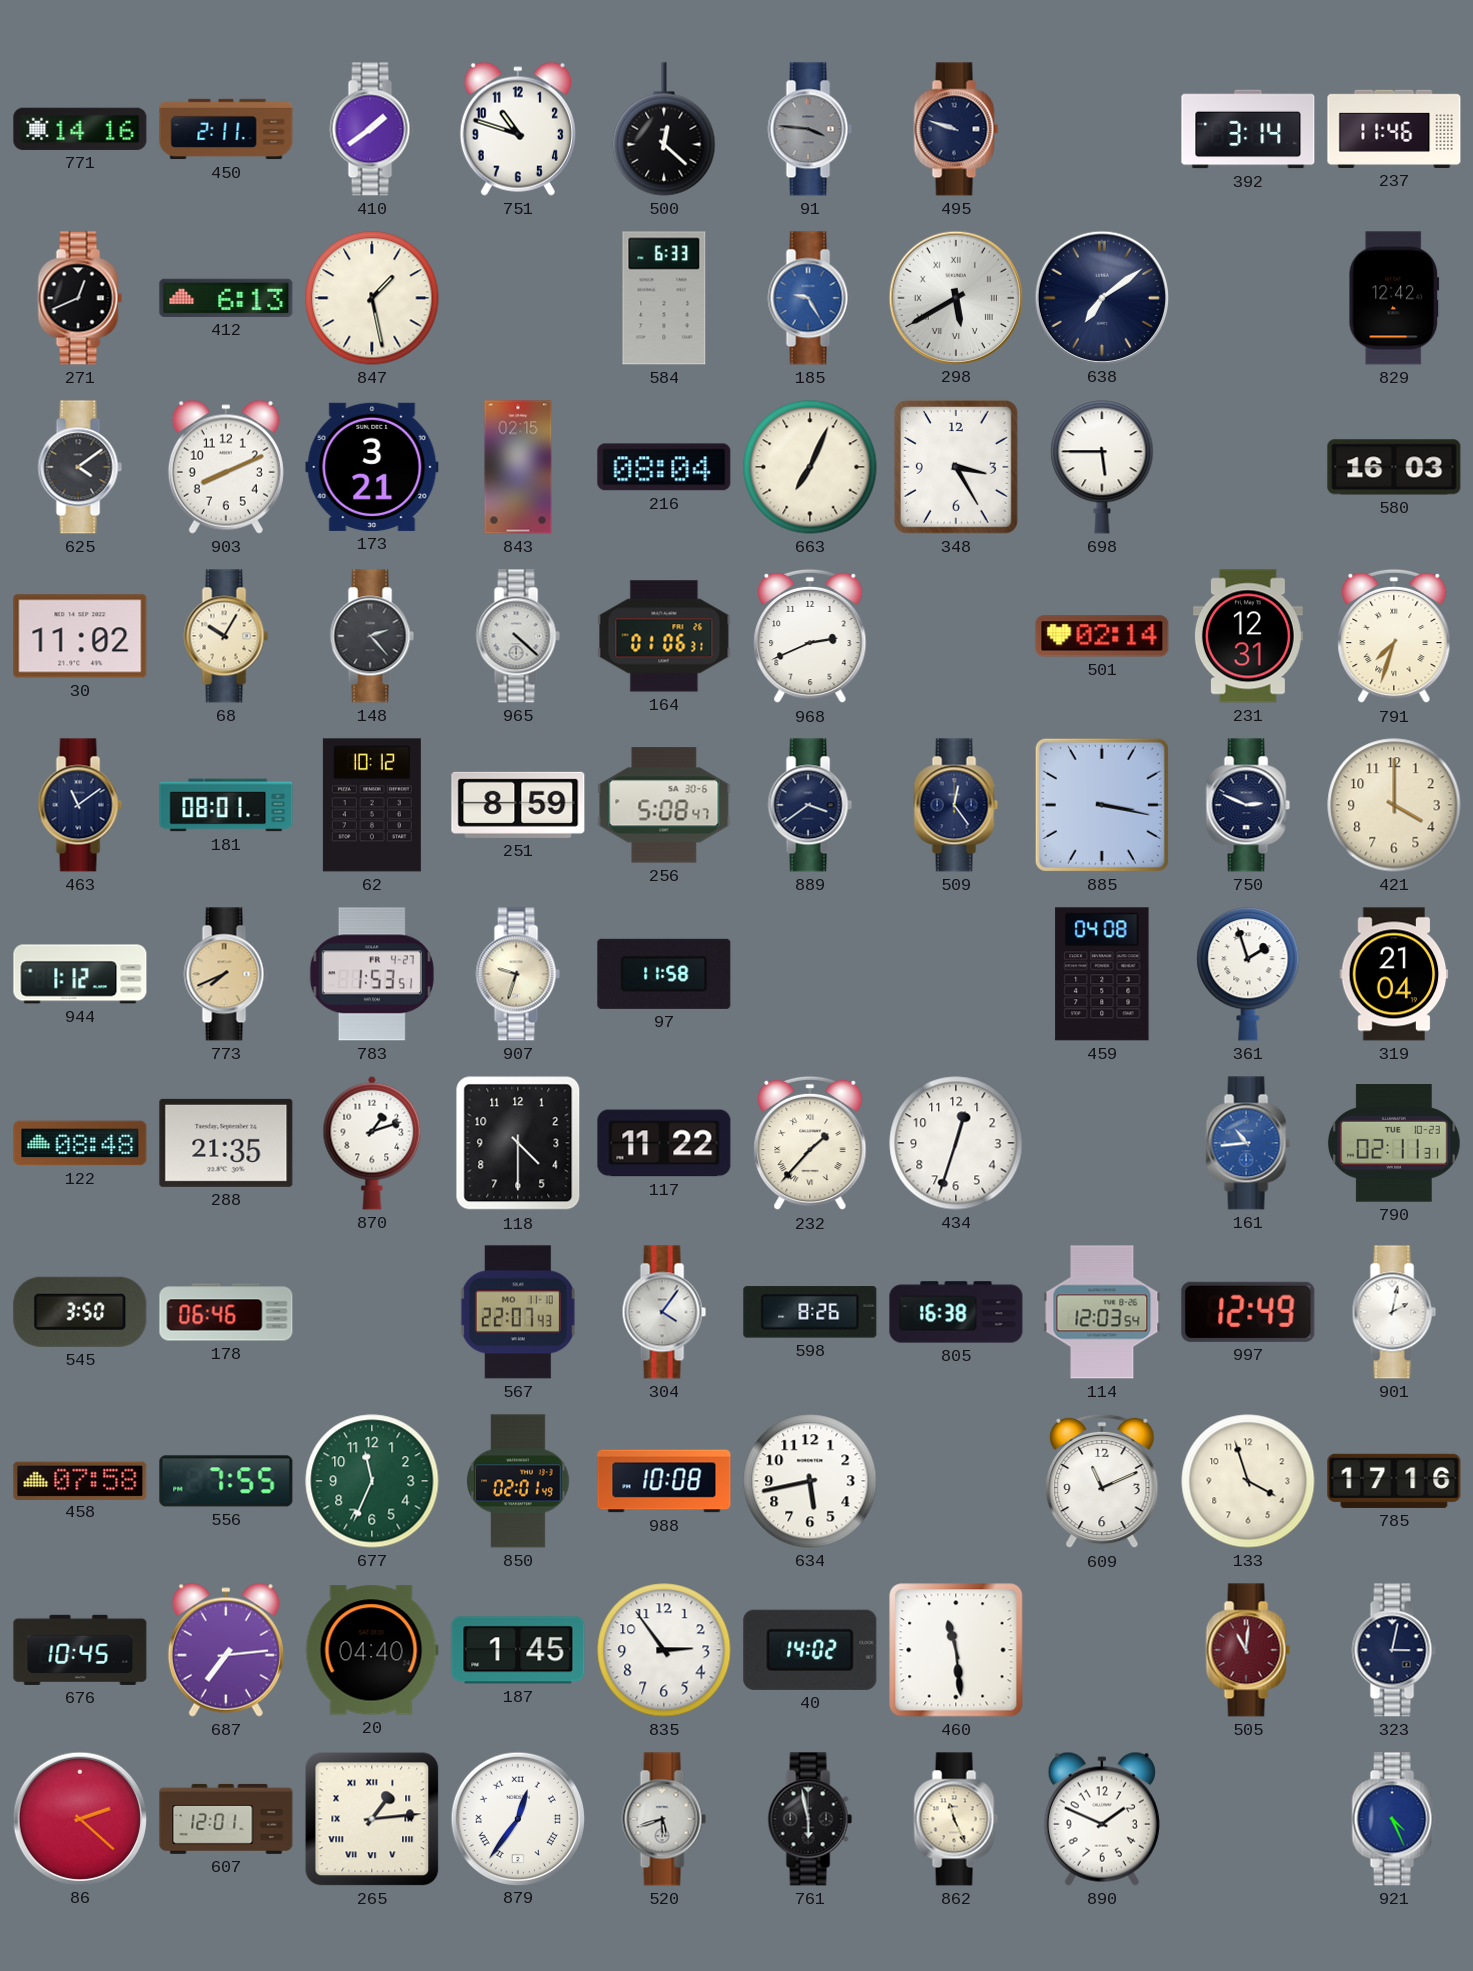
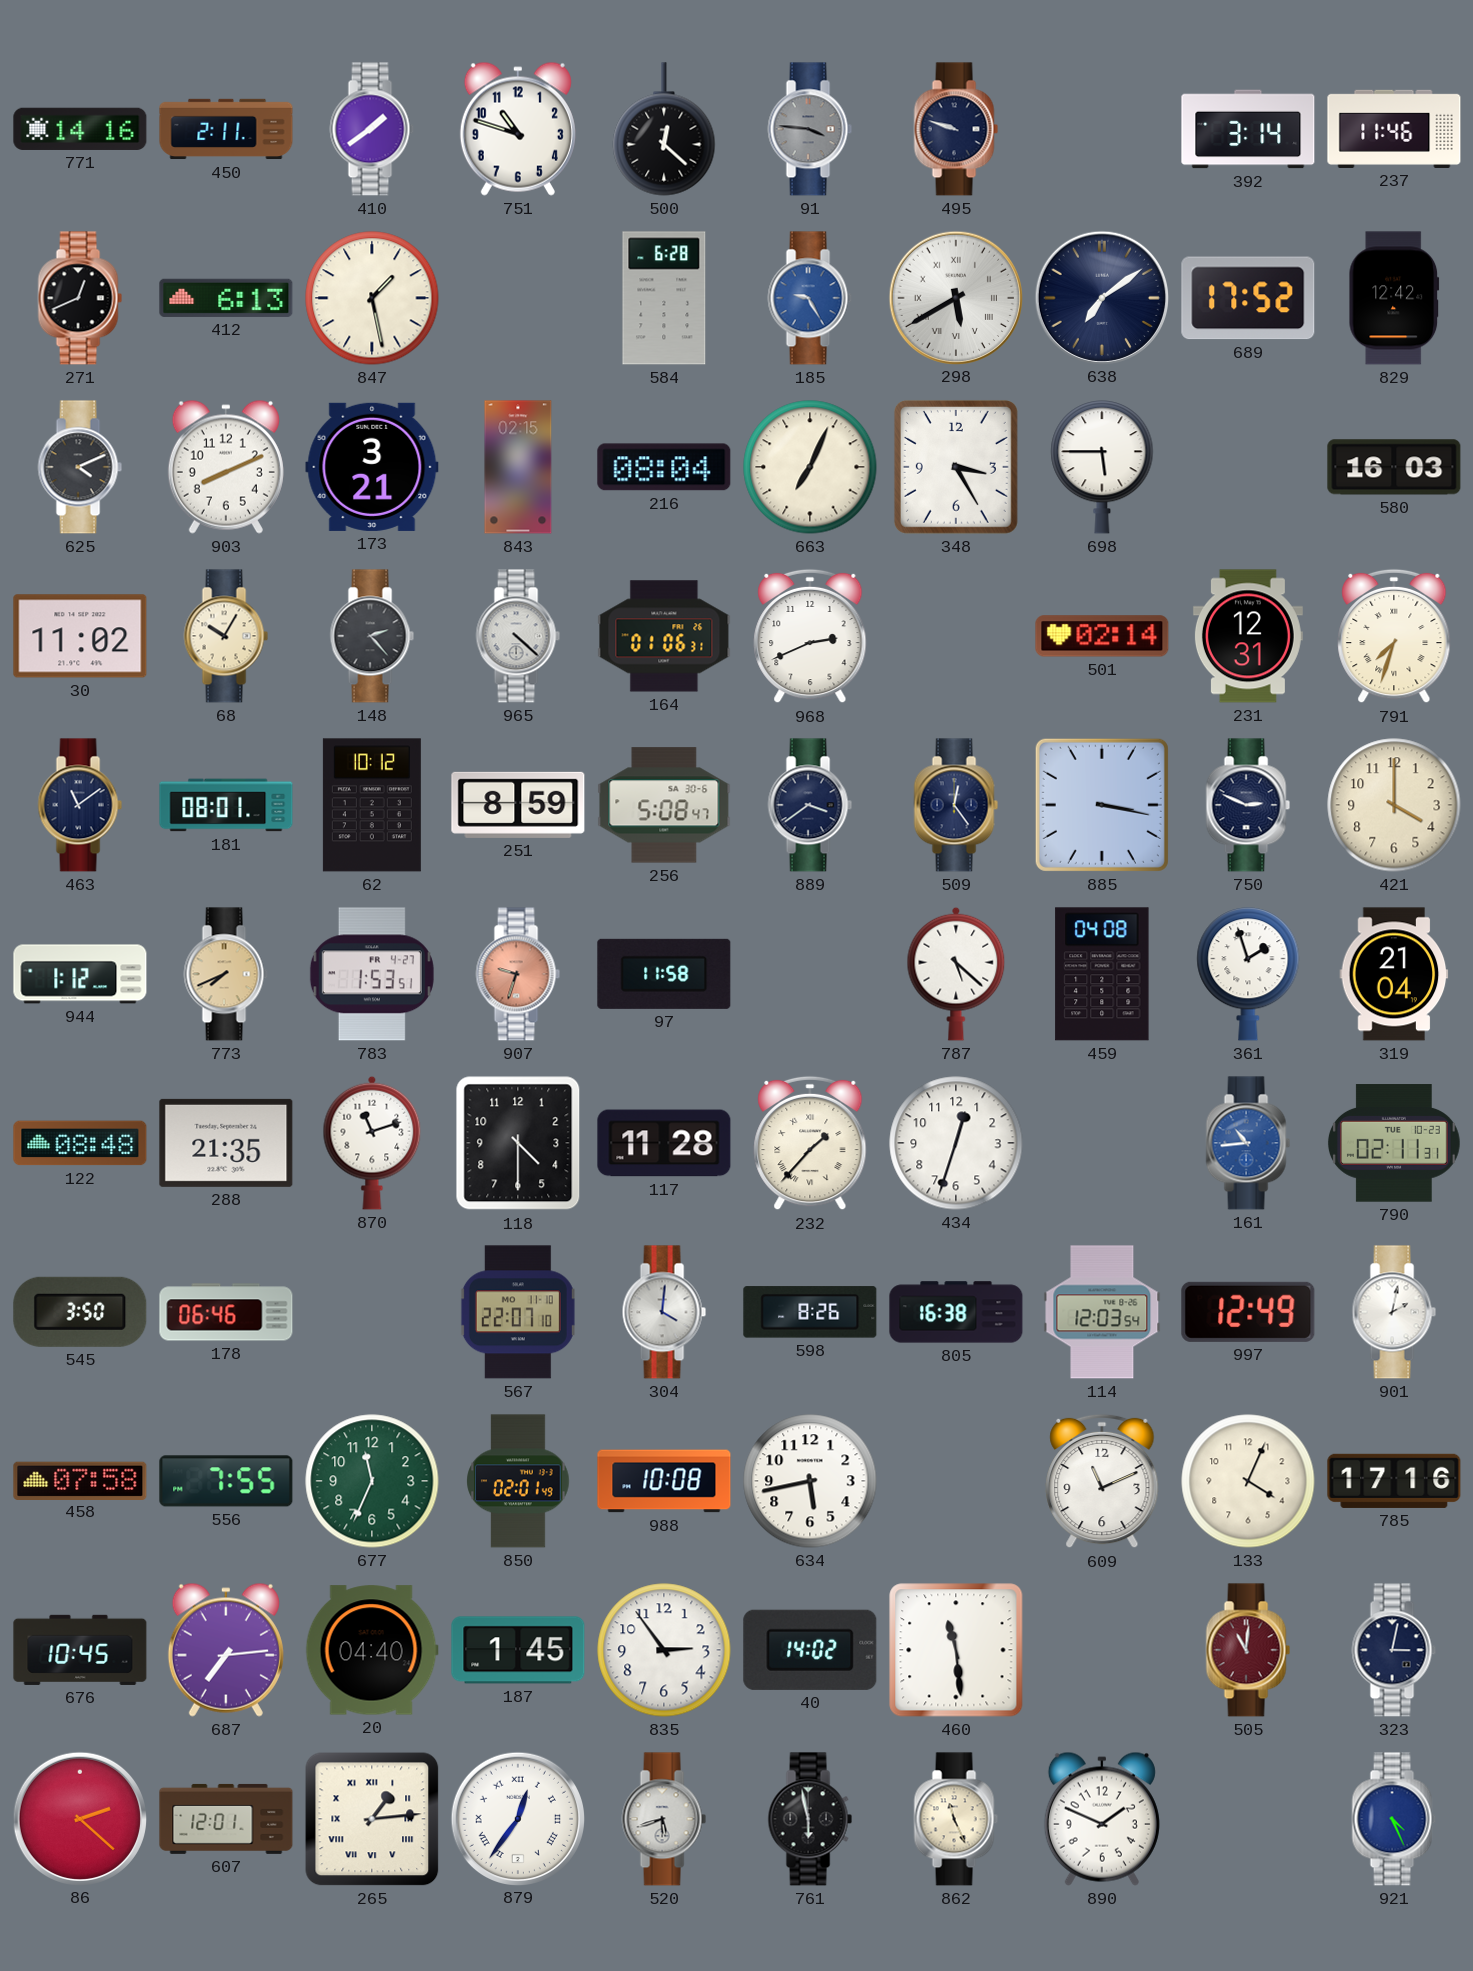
584: 6:33 -> 6:28 (664, 298)
689: none -> 17:52 (1248, 298)
625: 4:09 -> 4:11 (80, 467)
907 dial: cream -> salmon (518, 974)
787: none -> 5:22 (956, 974)
870: 1:12 -> 11:12 (372, 1143)
117: 11:22 -> 11:28 (664, 1143)
567: 22:07:43 -> 22:07:10 (518, 1312)
304: 4:06 -> 4:01 (664, 1312)
133: 3:57 -> 4:04 (1248, 1481)
